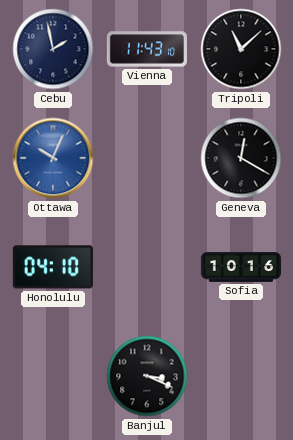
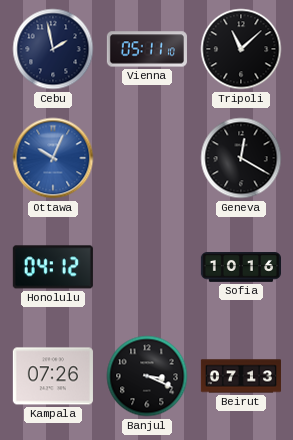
Vienna: 11:43 -> 05:11 (147, 49)
Honolulu: 04:10 -> 04:12 (53, 267)
Kampala: none -> 07:26 (53, 376)
Beirut: none -> 07:13 (240, 376)
